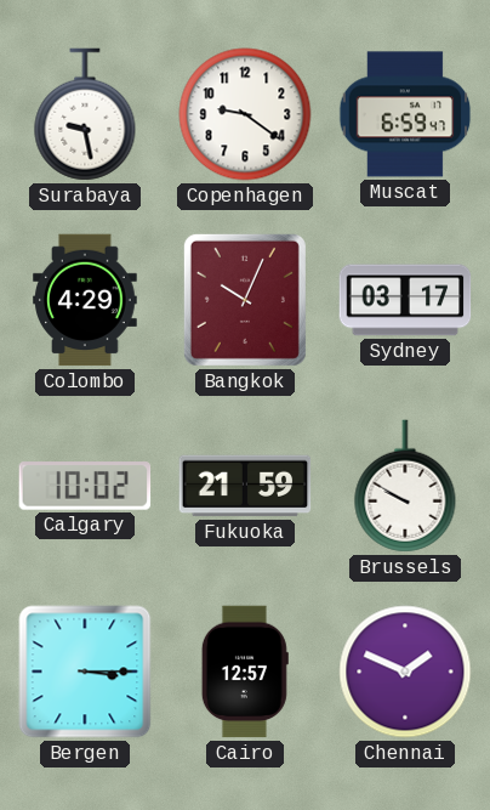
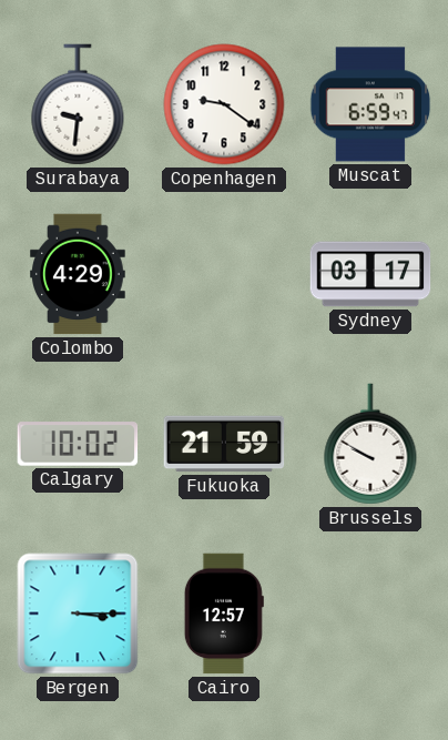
Surabaya: 9:28 -> 9:31 (78, 104)
Bangkok: 10:04 -> none (245, 300)
Chennai: 1:49 -> none (405, 672)
